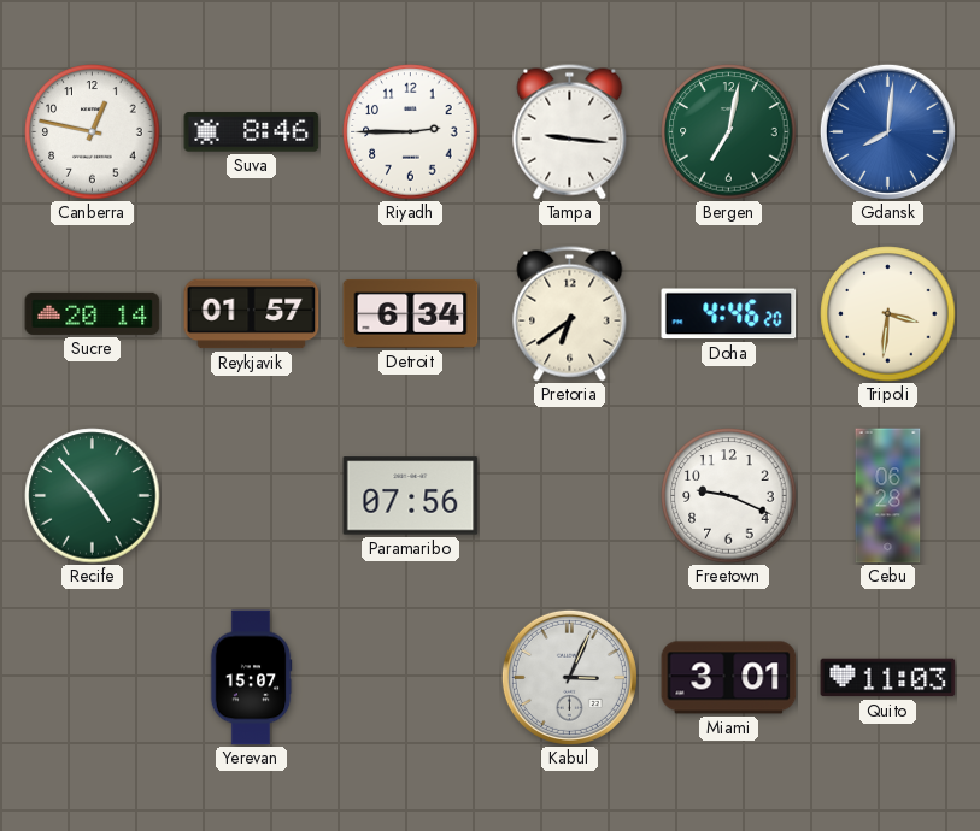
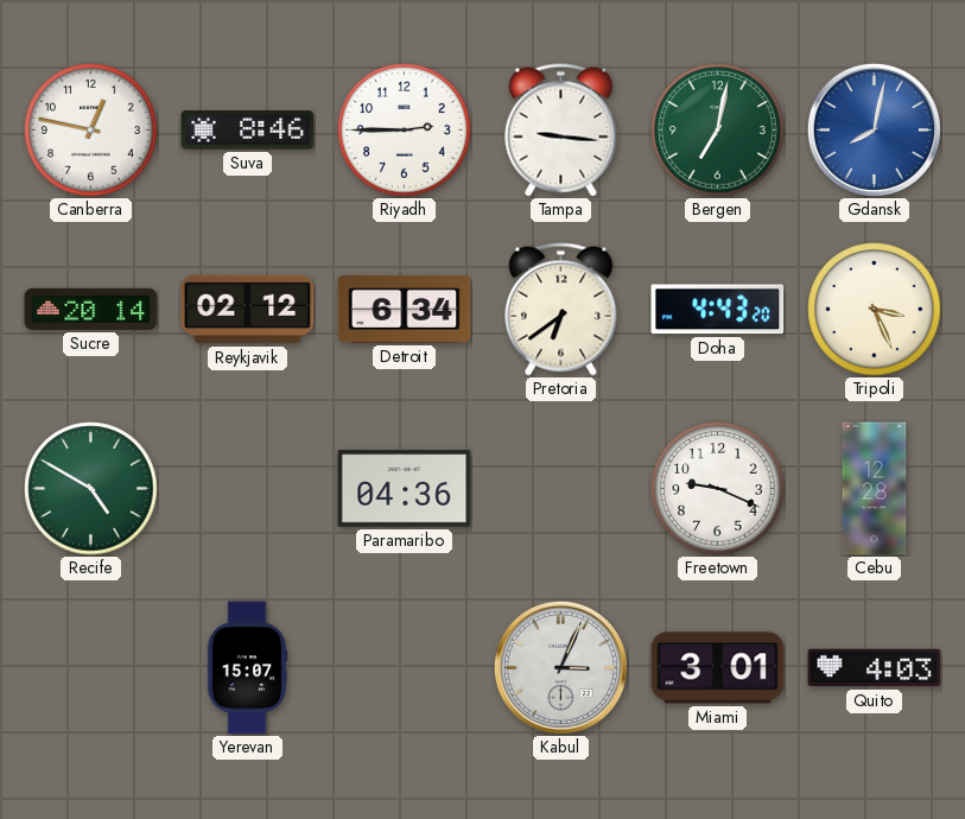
Gdansk: 8:01 -> 8:02 (874, 129)
Reykjavik: 01:57 -> 02:12 (248, 310)
Doha: 4:46 -> 4:43 (718, 310)
Tripoli: 3:31 -> 3:26 (875, 310)
Recife: 4:53 -> 4:50 (91, 489)
Paramaribo: 07:56 -> 04:36 (405, 489)
Cebu: 06:28 -> 12:28 (875, 489)
Quito: 11:03 -> 4:03 (875, 668)
